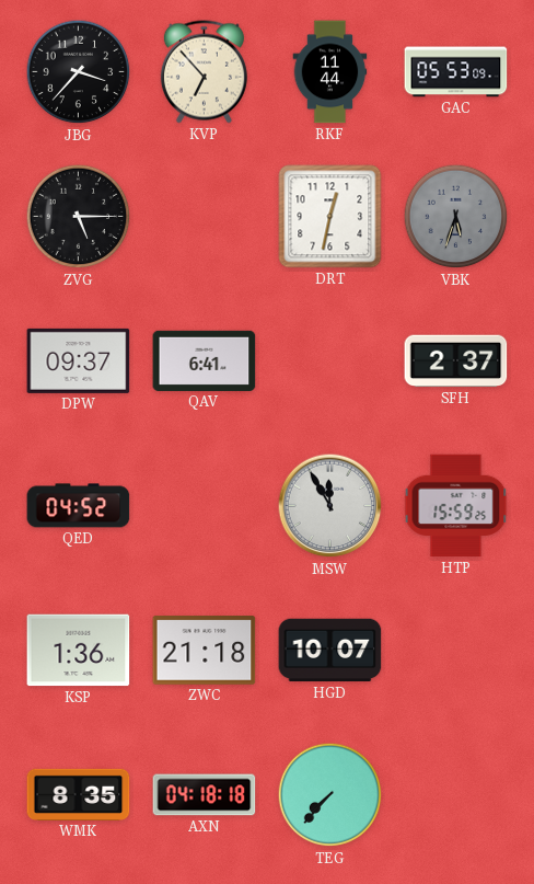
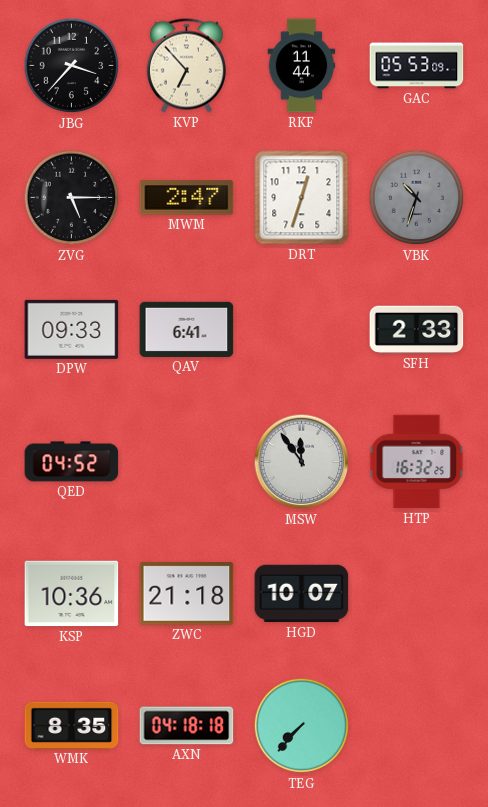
MWM: none -> 2:47 (187, 198)
DRT: 12:32 -> 12:33 (302, 198)
VBK: 5:33 -> 10:33 (417, 198)
DPW: 09:37 -> 09:33 (72, 329)
SFH: 2:37 -> 2:33 (417, 330)
MSW: 11:55 -> 11:54 (302, 462)
HTP: 15:59 -> 16:32 (417, 462)
KSP: 1:36 -> 10:36 (72, 594)
